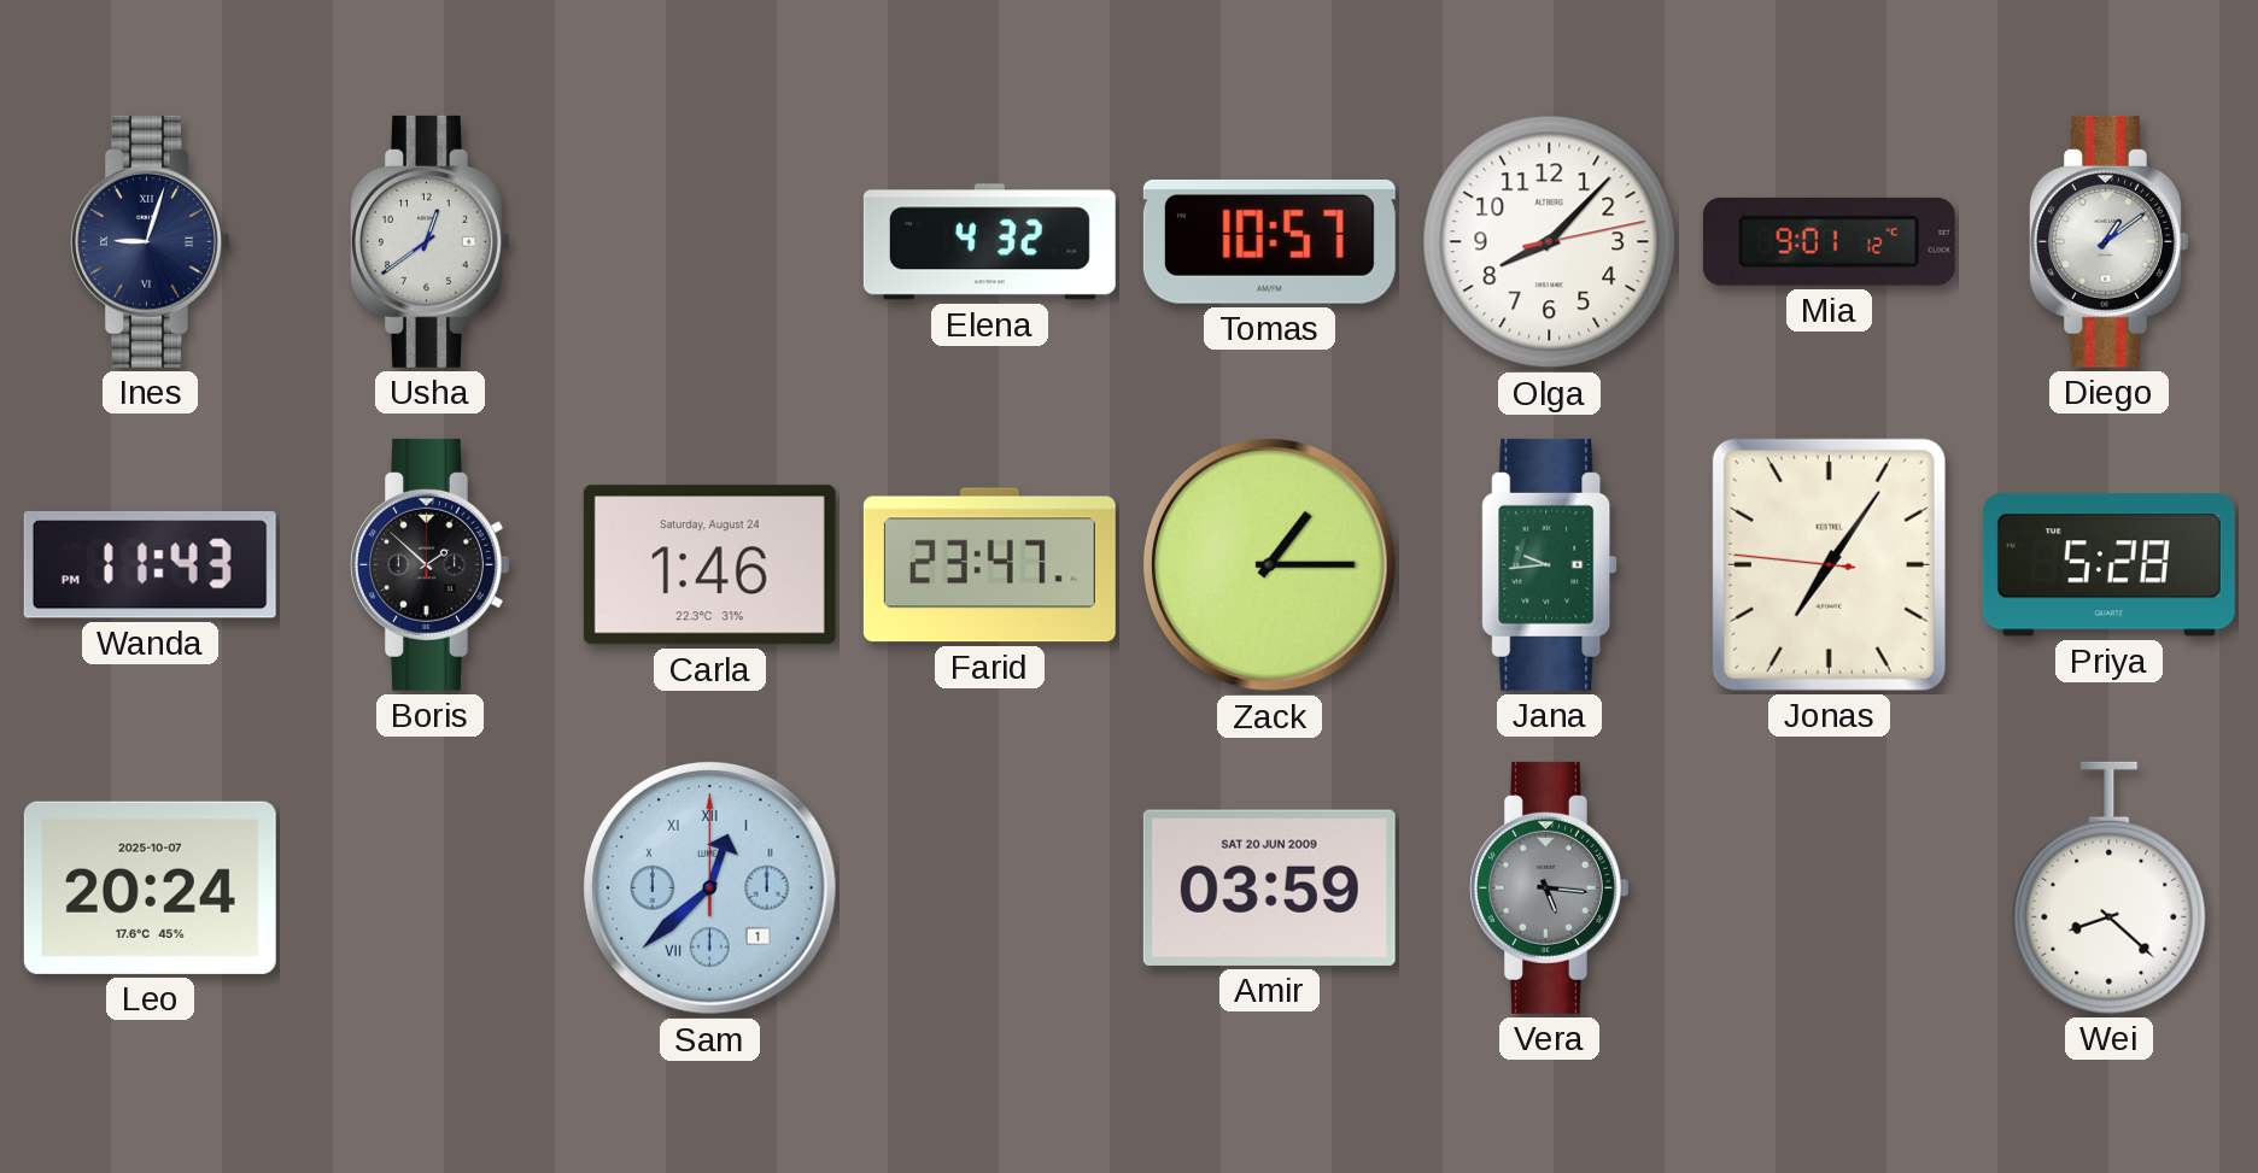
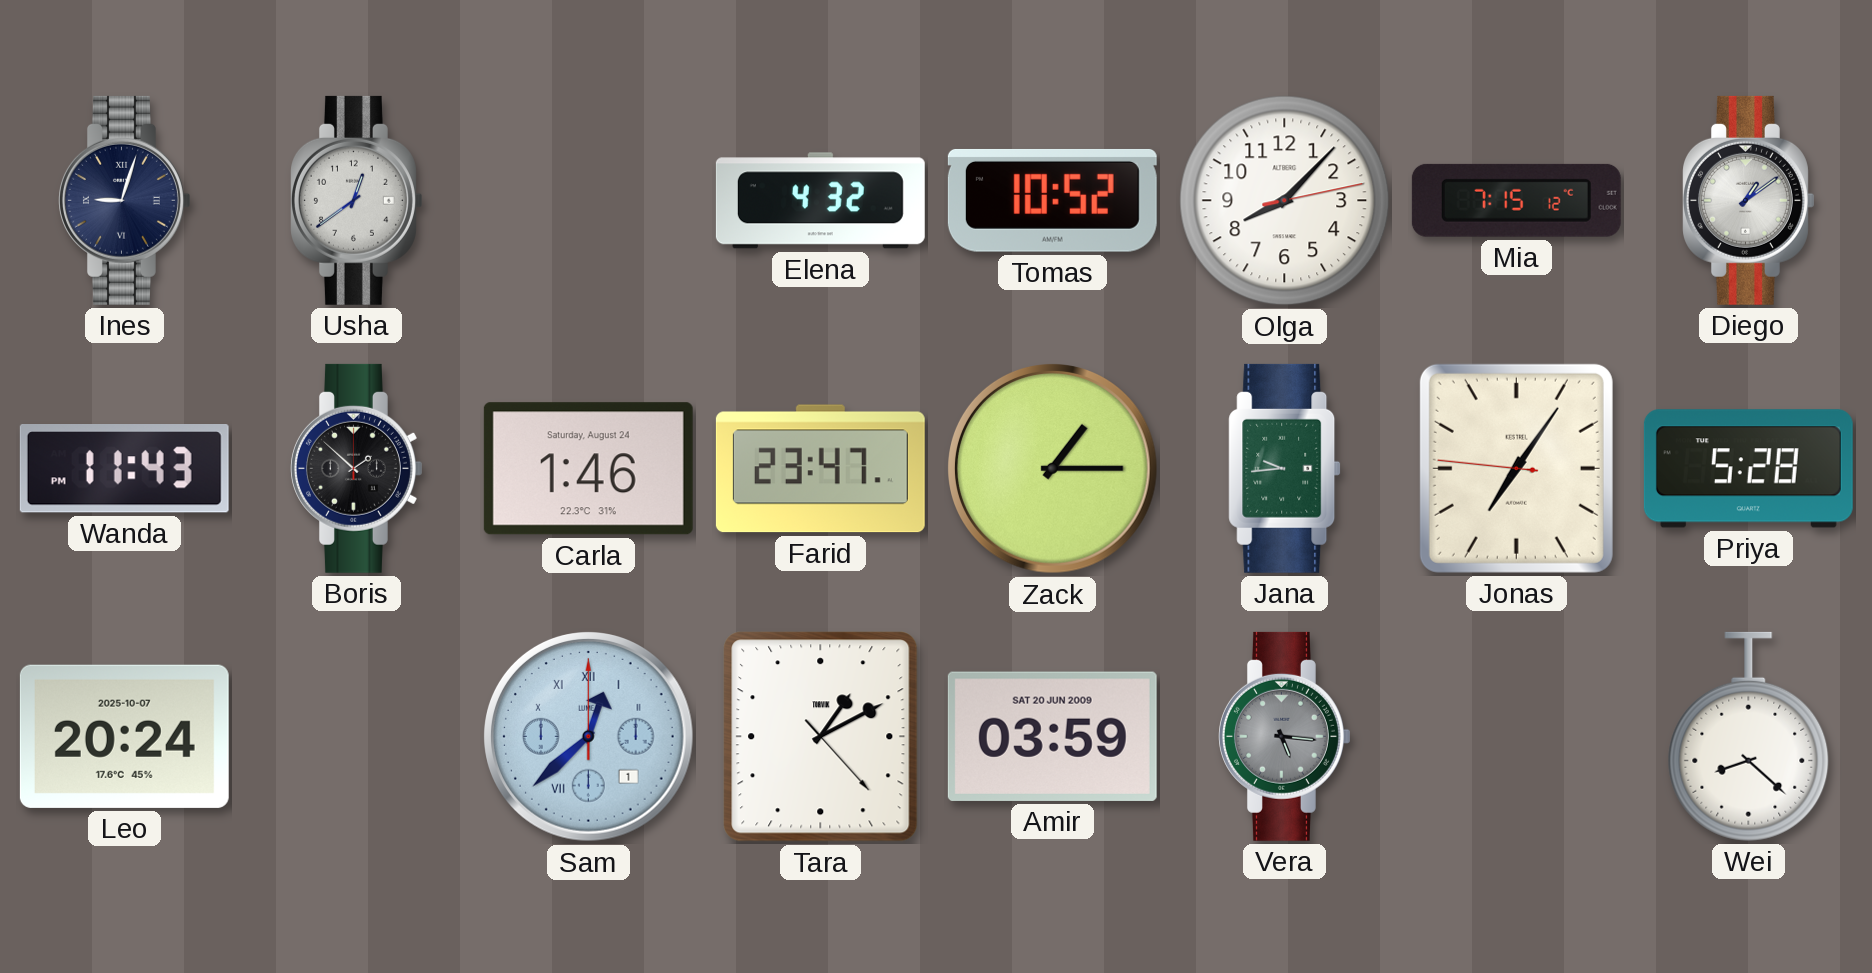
Tomas: 10:57 -> 10:52 (1052, 200)
Mia: 9:01 -> 7:15 (1516, 200)
Tara: none -> 1:10 (821, 737)
